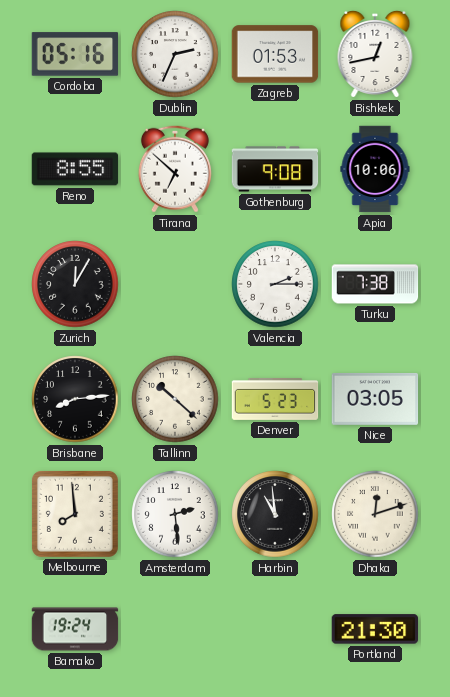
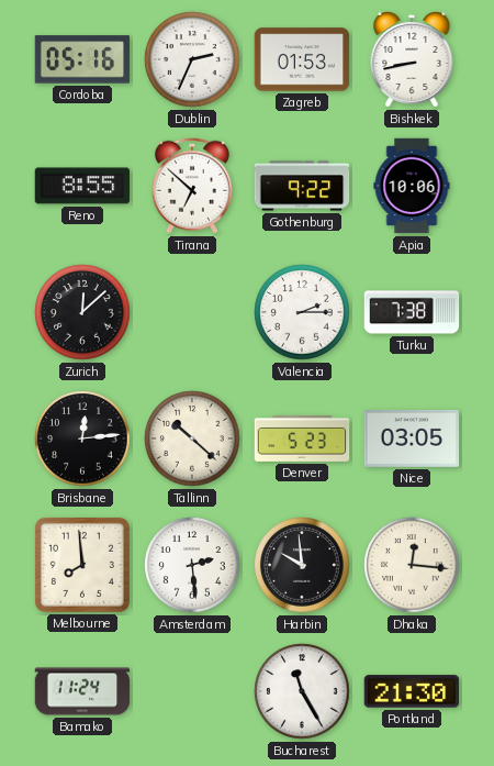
Bishkek: 12:43 -> 8:43 (412, 59)
Gothenburg: 9:08 -> 9:22 (302, 186)
Zurich: 12:05 -> 12:08 (82, 312)
Brisbane: 8:14 -> 12:14 (82, 438)
Harbin: 10:59 -> 9:59 (302, 565)
Dhaka: 12:12 -> 12:16 (412, 565)
Bamako: 19:24 -> 11:24 (82, 691)
Bucharest: none -> 11:25 (302, 691)
